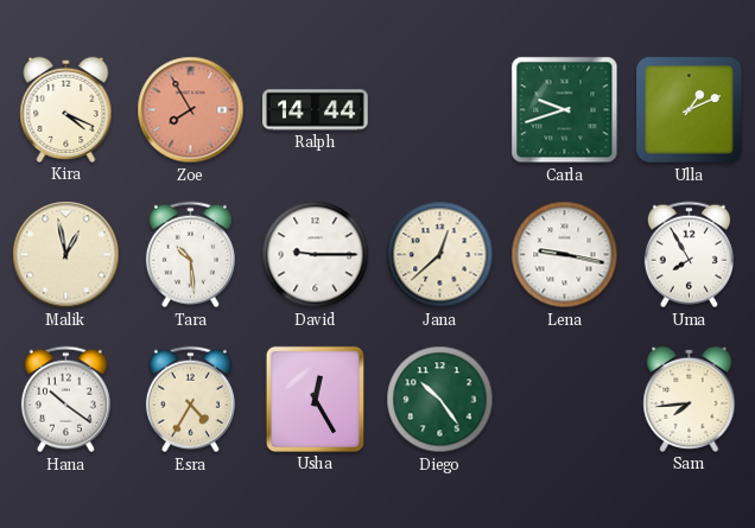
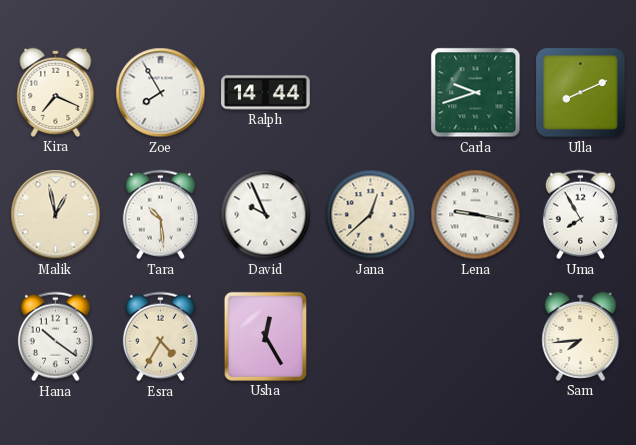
Kira: 4:19 -> 7:19 (56, 92)
Zoe dial: salmon -> white (161, 93)
Ulla: 1:11 -> 8:11 (581, 93)
David: 9:15 -> 9:56 (266, 215)
Diego: 10:24 -> none (440, 400)
